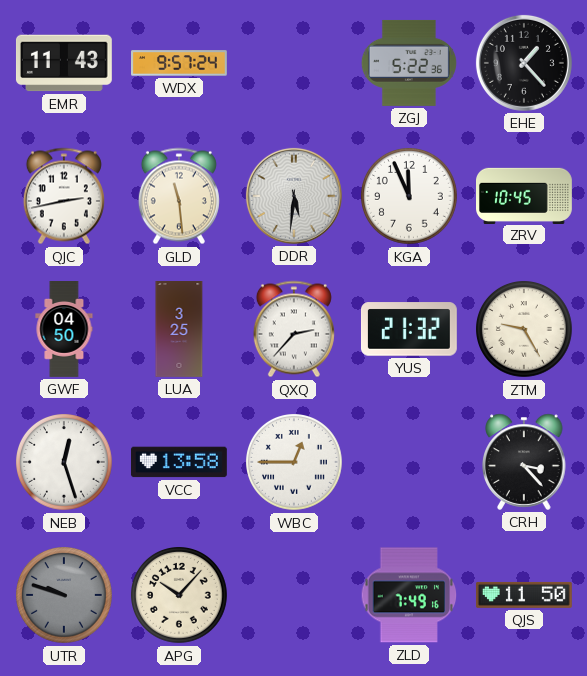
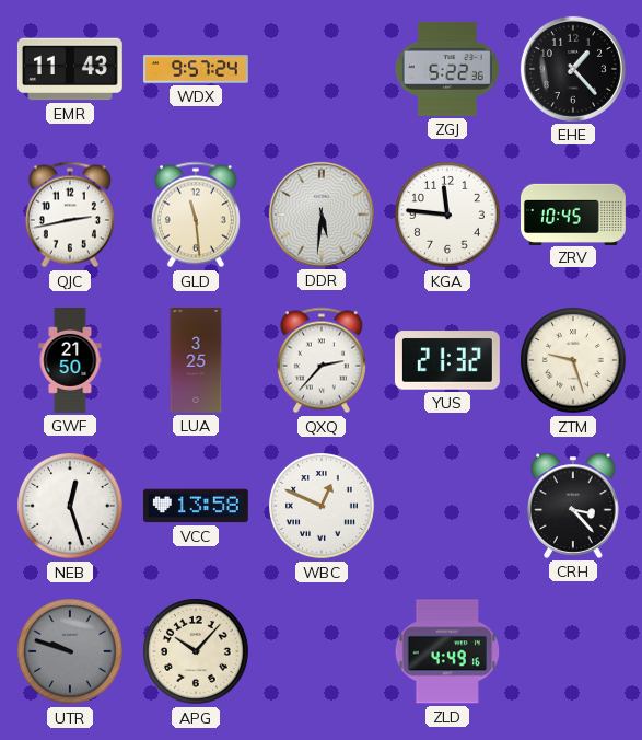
KGA: 11:56 -> 11:46 (448, 216)
GWF: 04:50 -> 21:50 (70, 361)
ZTM: 9:25 -> 9:27 (574, 361)
WBC: 12:45 -> 12:49 (323, 507)
ZLD: 7:49 -> 4:49 (447, 651)
QJS: 11:50 -> none (524, 595)
